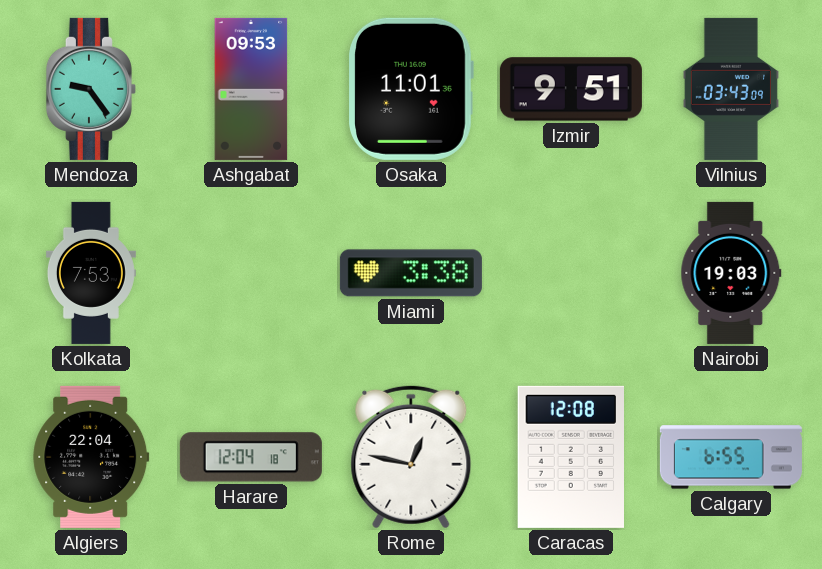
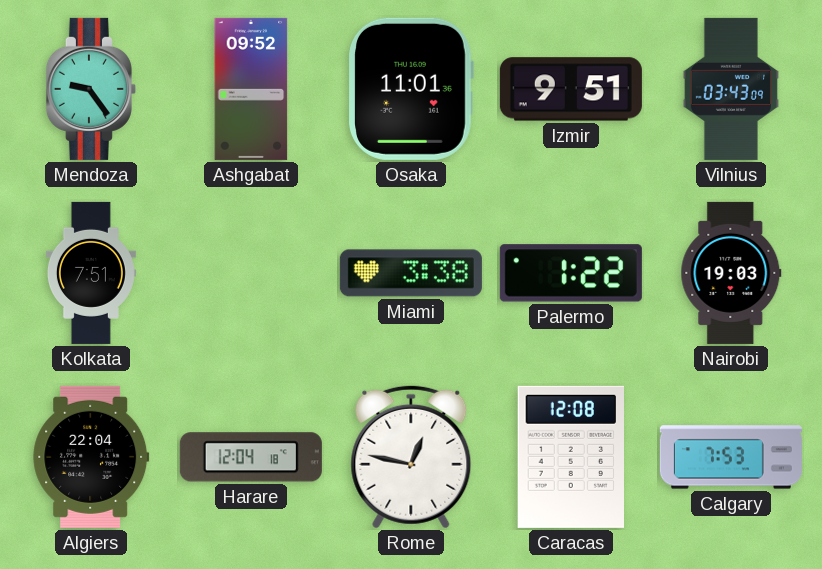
Ashgabat: 09:53 -> 09:52 (251, 89)
Kolkata: 7:53 -> 7:51 (91, 273)
Palermo: none -> 1:22 (571, 273)
Calgary: 6:55 -> 7:53 (731, 457)
